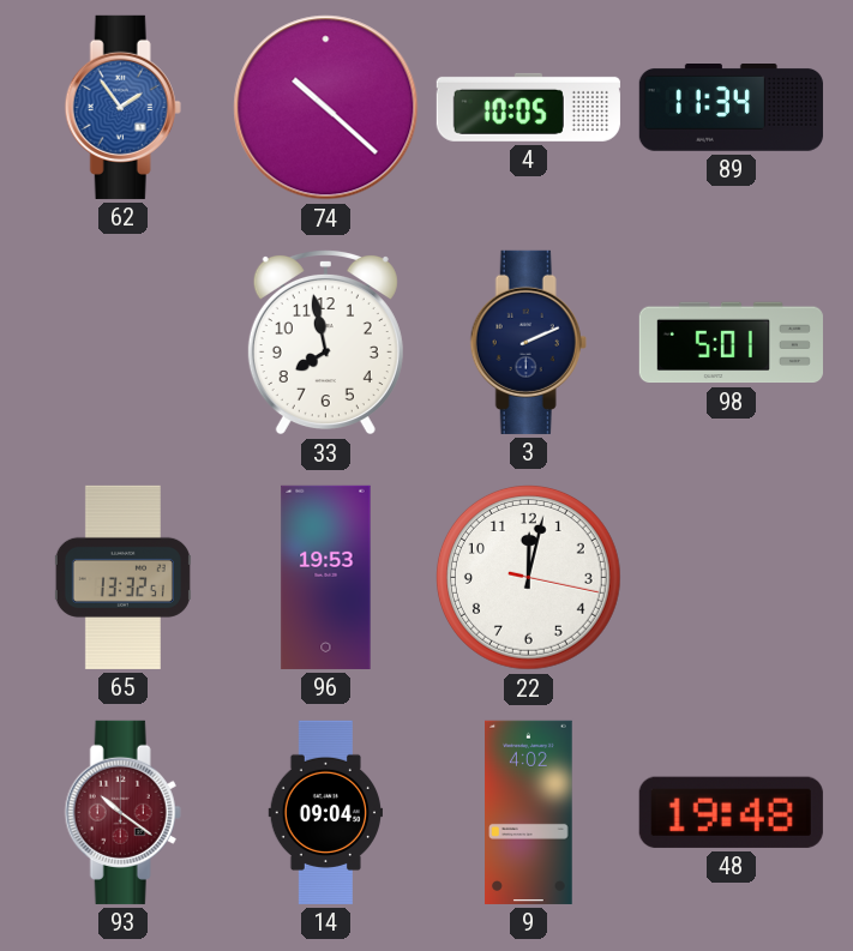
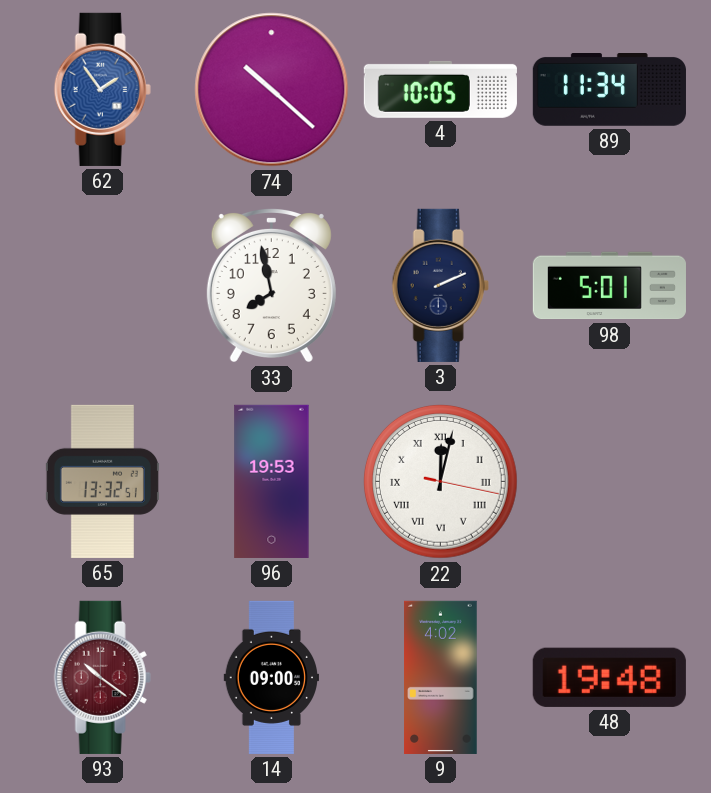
22 numerals: Arabic -> Roman (441, 482)
14: 09:04 -> 09:00 (271, 677)
